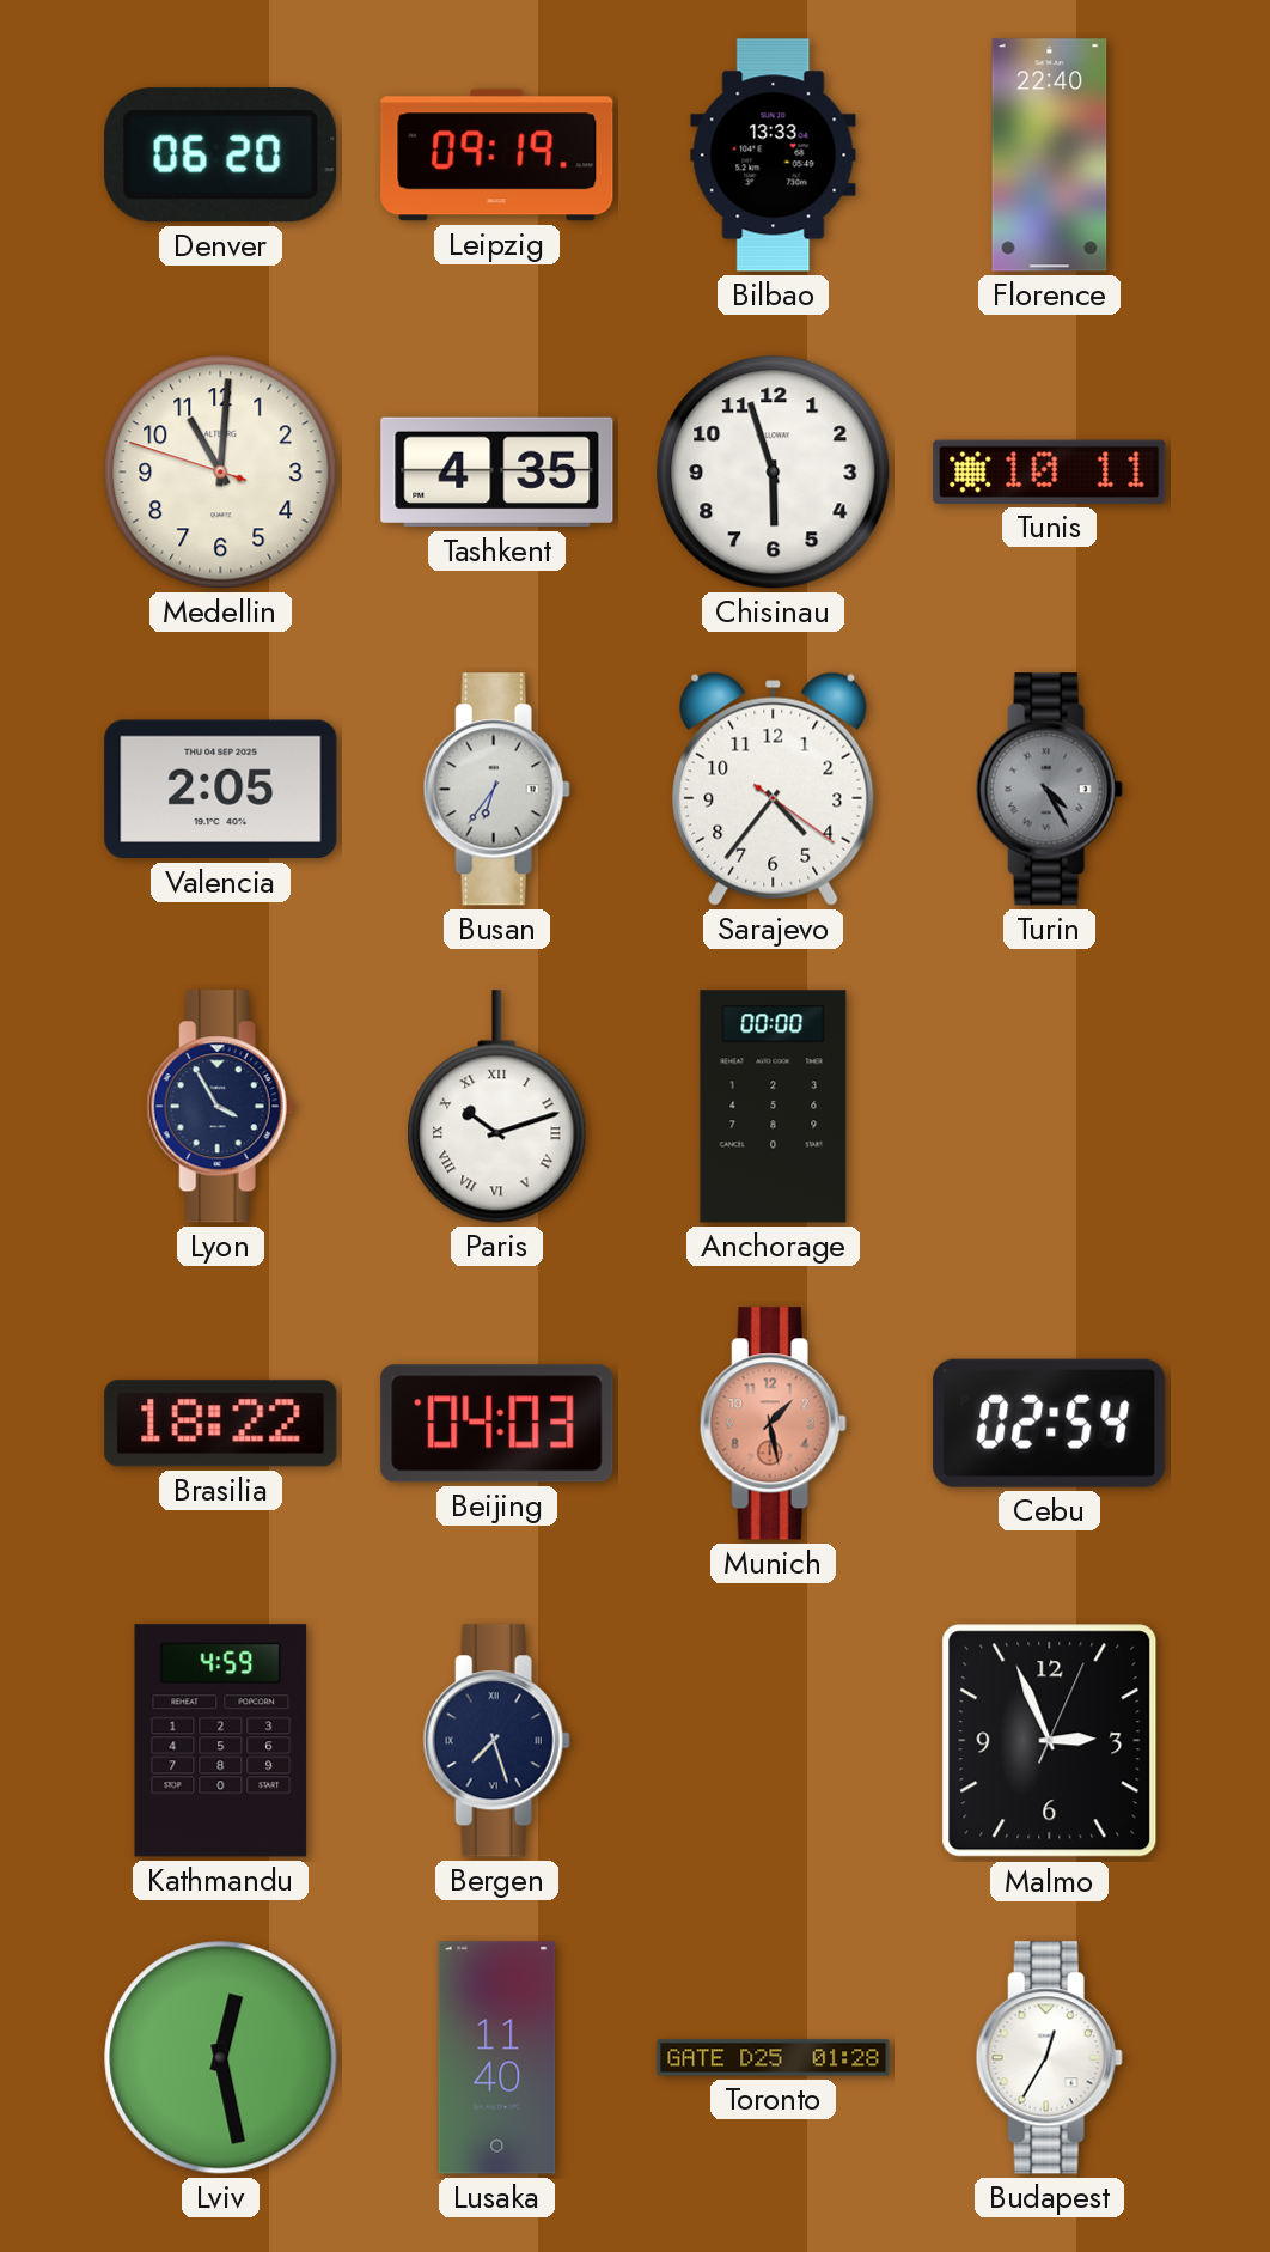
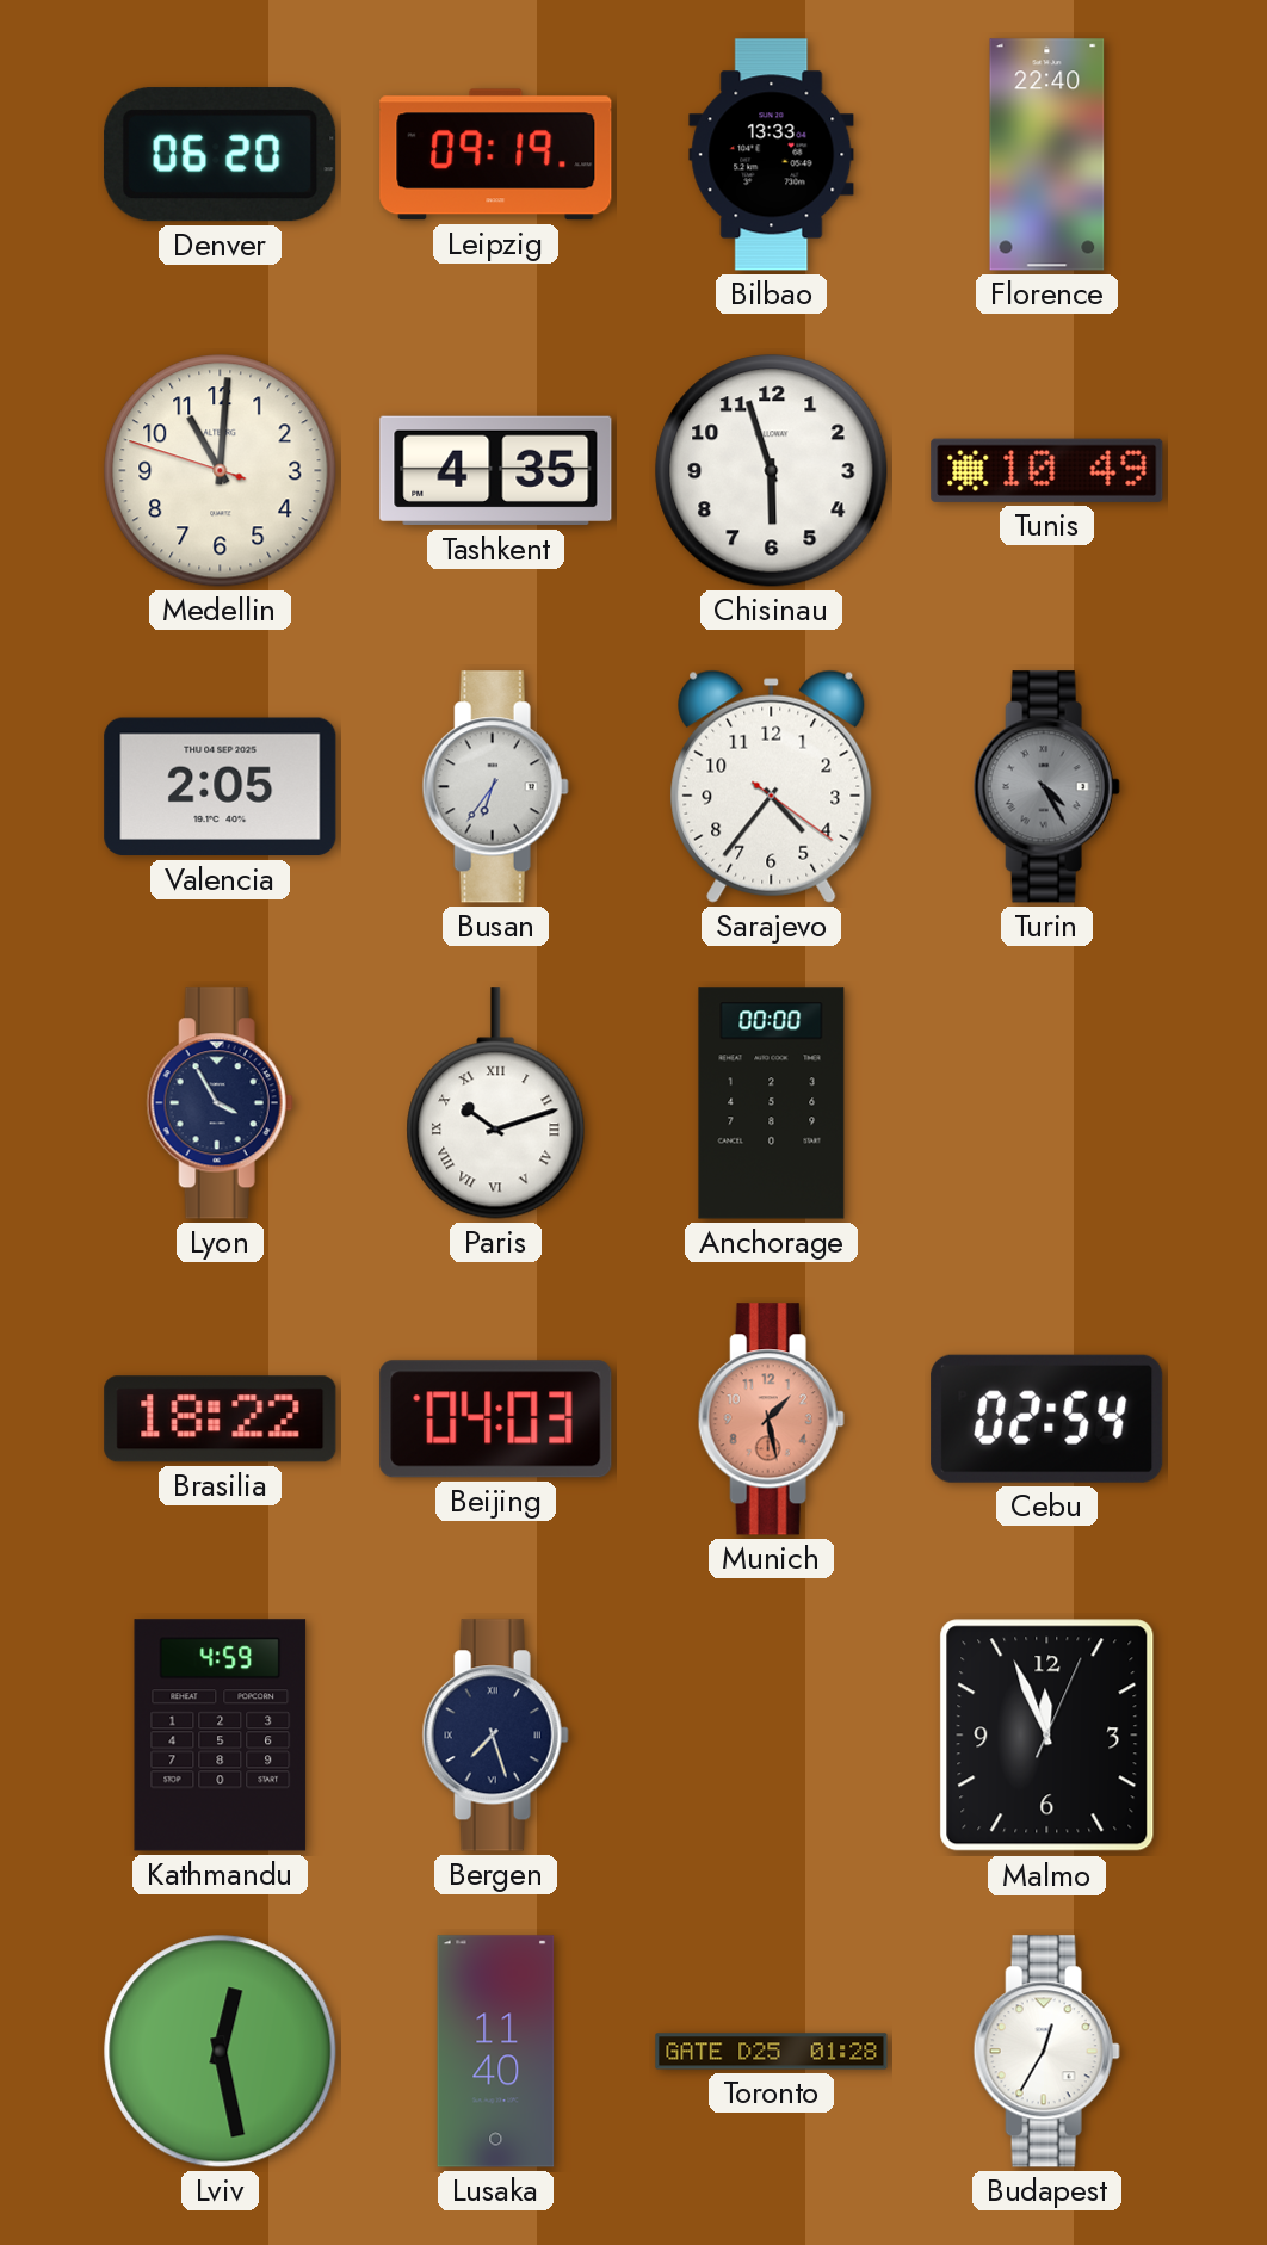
Tunis: 10:11 -> 10:49 (1047, 470)
Malmo: 2:56 -> 11:56 (1047, 1736)
